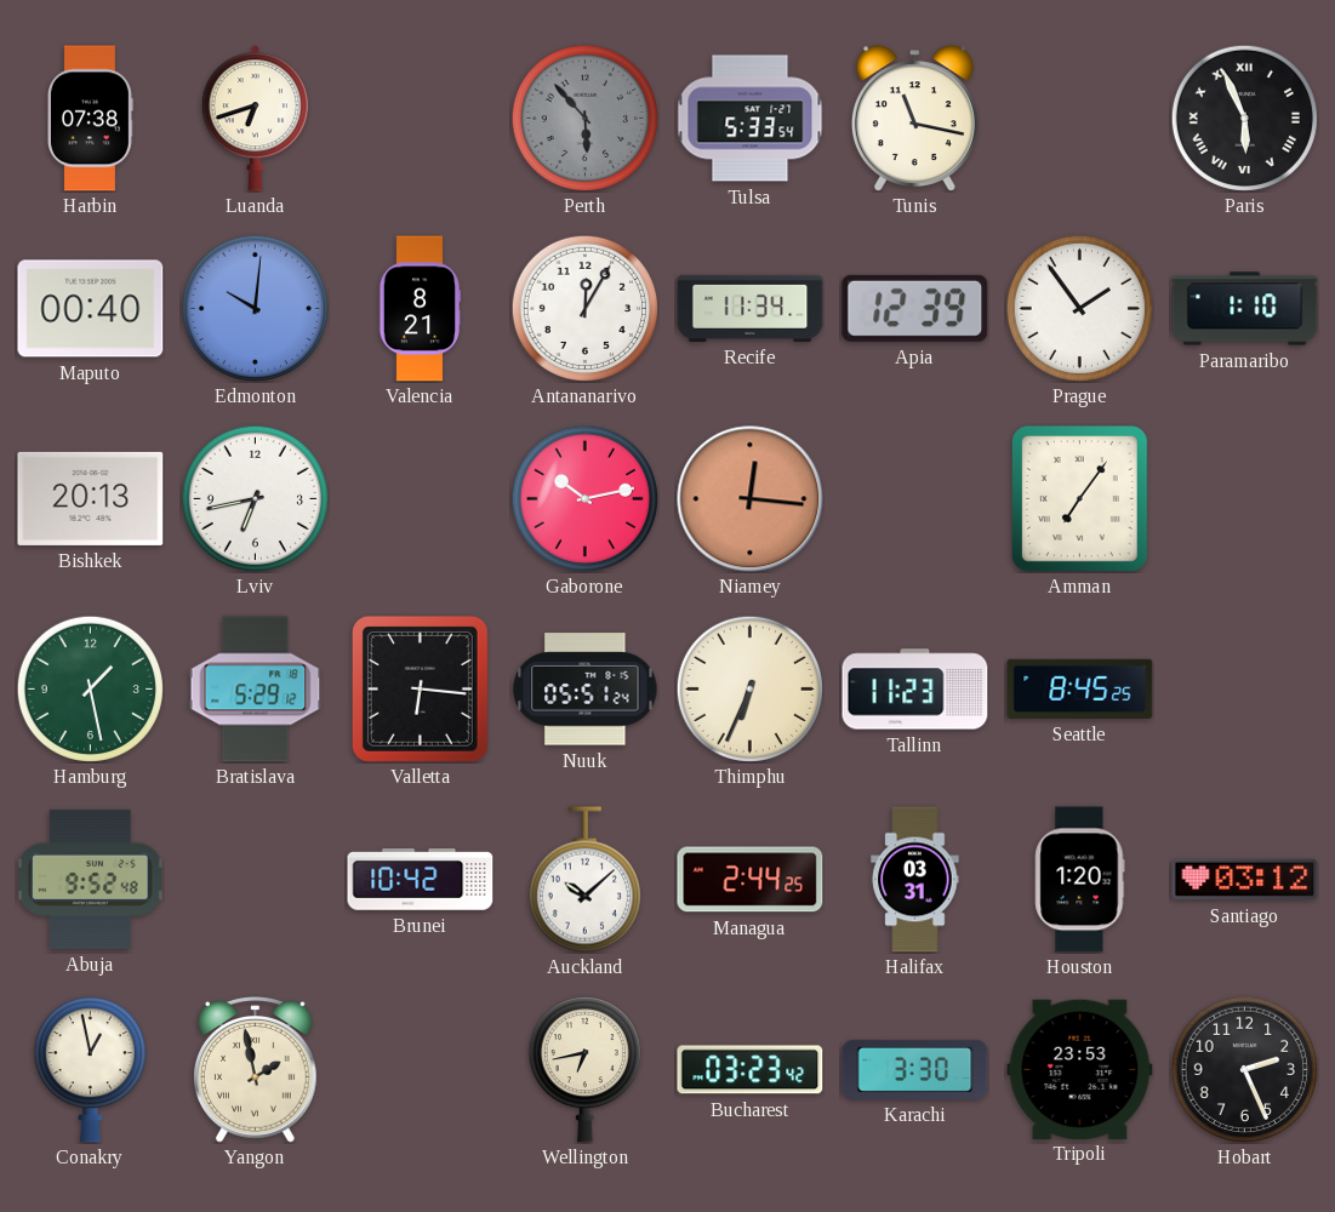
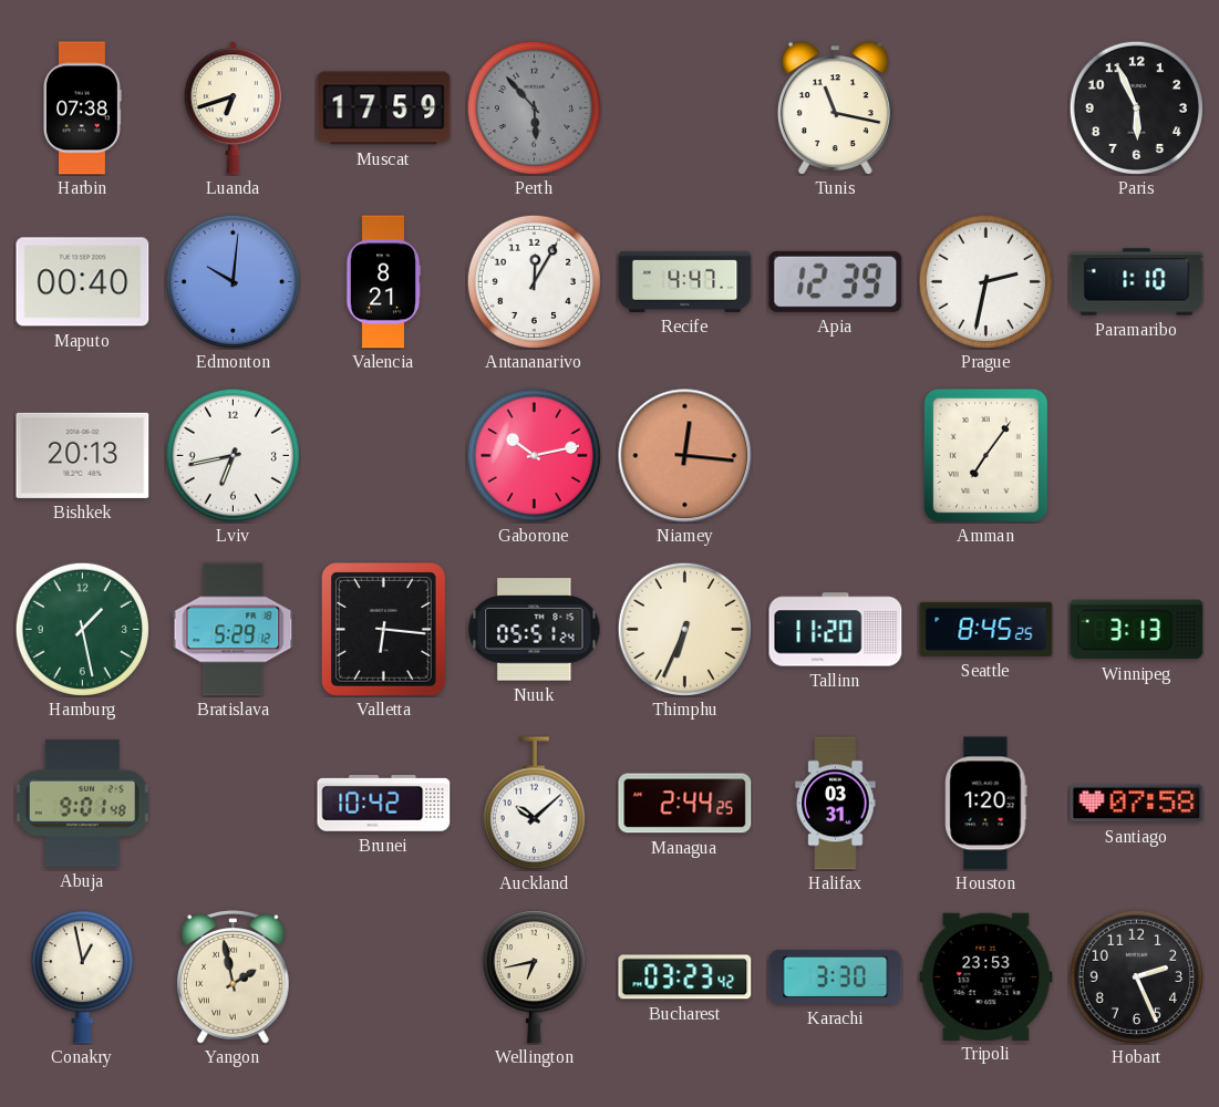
Muscat: none -> 17:59 (384, 108)
Tulsa: 5:33 -> none (751, 119)
Paris numerals: Roman -> Arabic (1136, 107)
Recife: 11:34 -> 4:47 (685, 281)
Prague: 1:54 -> 2:32 (985, 281)
Tallinn: 11:23 -> 11:20 (836, 630)
Winnipeg: none -> 3:13 (1137, 630)
Abuja: 9:52 -> 9:01 (83, 803)
Santiago: 03:12 -> 07:58 (1137, 804)
